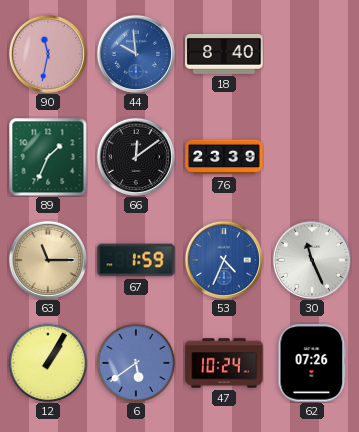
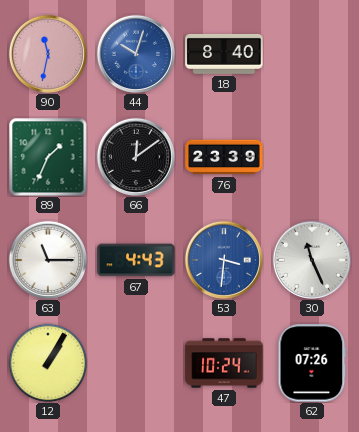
44: 9:59 -> 10:03 (136, 54)
63 dial: champagne -> white (48, 260)
67: 1:59 -> 4:43 (136, 260)
53: 4:34 -> 3:31 (224, 260)
6: 5:39 -> none (136, 363)
